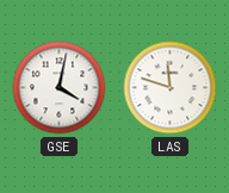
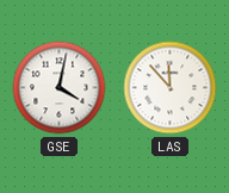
LAS: 11:48 -> 11:53 (171, 88)
